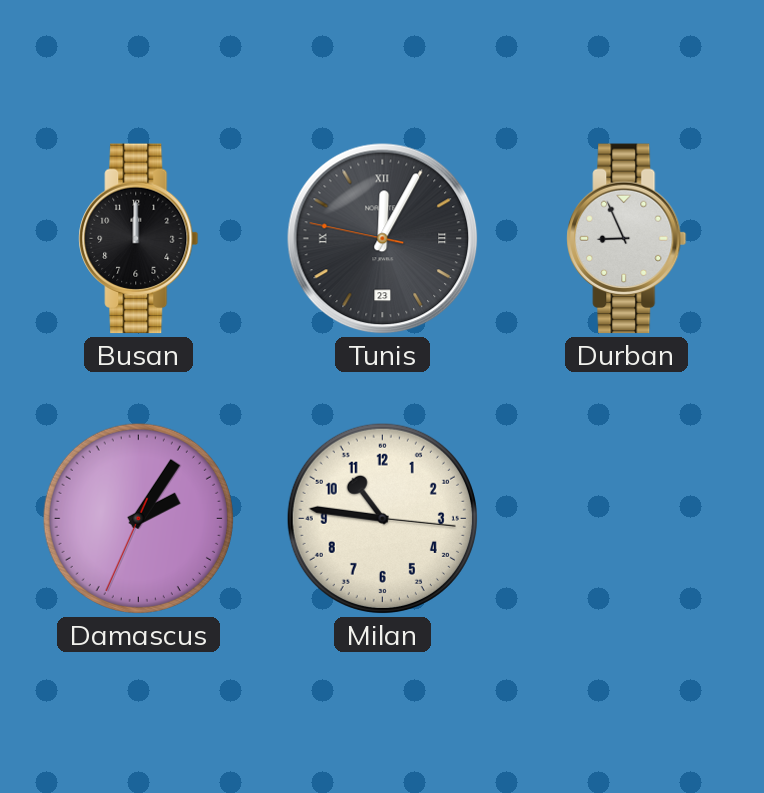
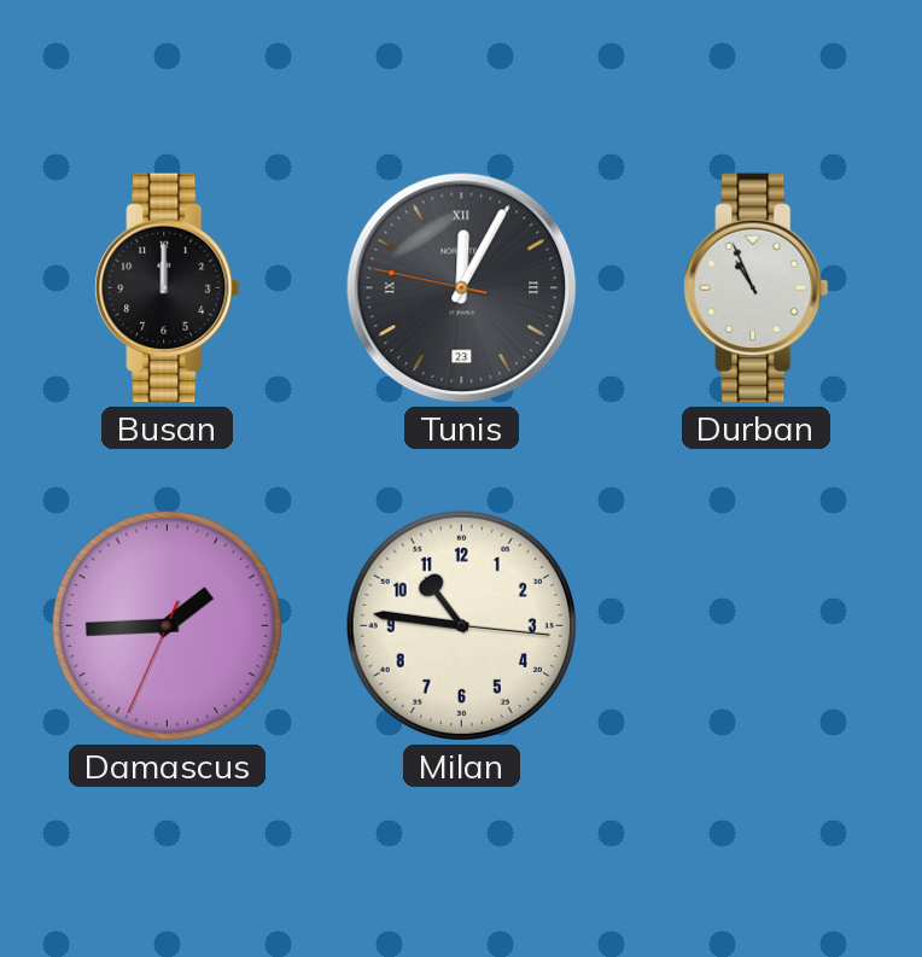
Durban: 8:56 -> 10:56 (757, 288)
Damascus: 2:05 -> 1:44 (167, 625)
